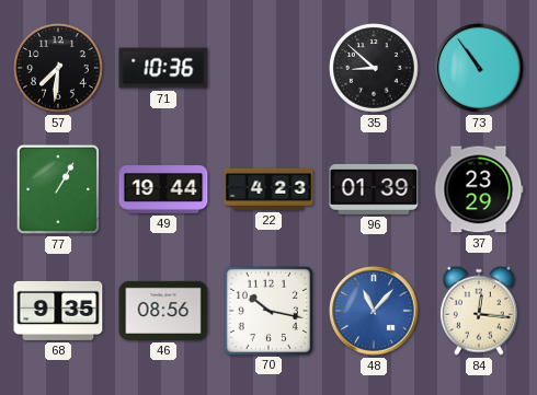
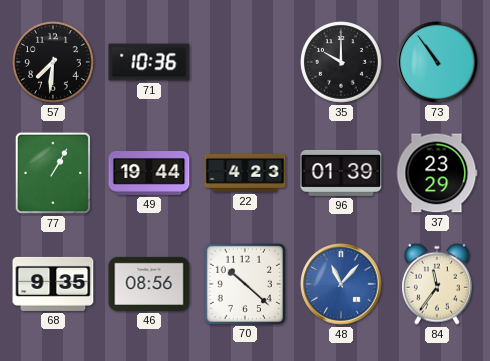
35: 8:52 -> 10:00 (342, 63)
70: 10:17 -> 10:22 (244, 283)
84: 12:16 -> 11:36 (437, 284)
